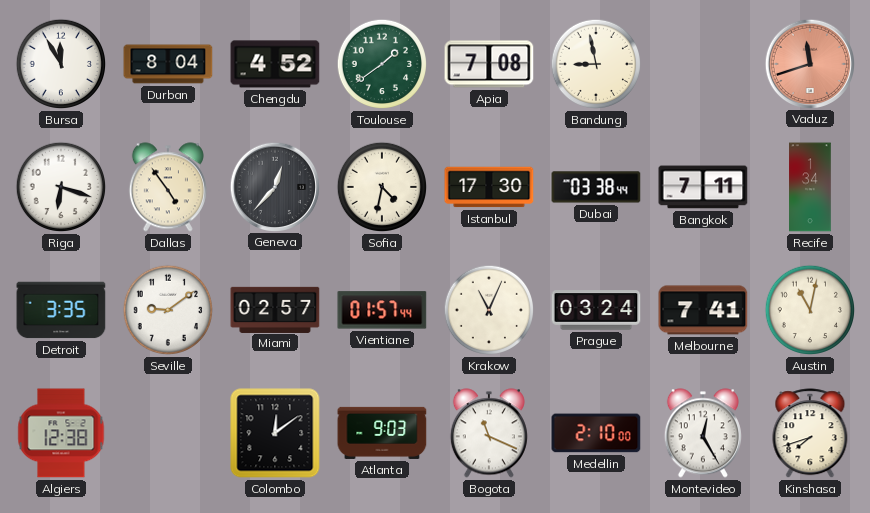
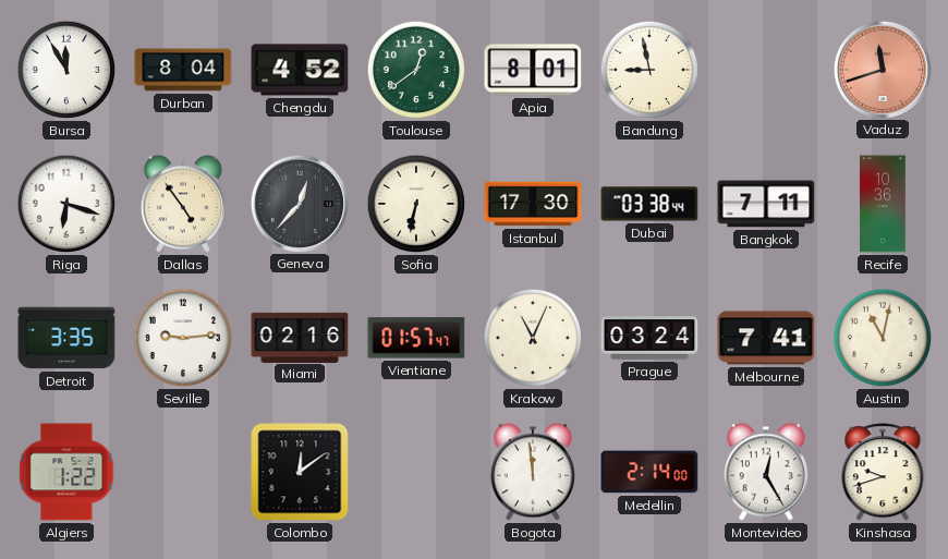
Toulouse: 1:39 -> 12:39 (416, 70)
Apia: 7:08 -> 8:01 (533, 70)
Sofia: 4:32 -> 6:32 (416, 204)
Recife: 1:34 -> 10:36 (883, 204)
Seville: 9:09 -> 9:14 (183, 338)
Miami: 02:57 -> 02:16 (300, 337)
Vientiane: 01:57:44 -> 01:57:47 (416, 338)
Algiers: 12:38 -> 1:22 (66, 472)
Atlanta: 9:03 -> none (382, 433)
Bogota: 11:19 -> 11:59 (533, 472)
Medellin: 2:10 -> 2:14 (649, 472)
Kinshasa: 7:42 -> 9:42 (883, 473)
